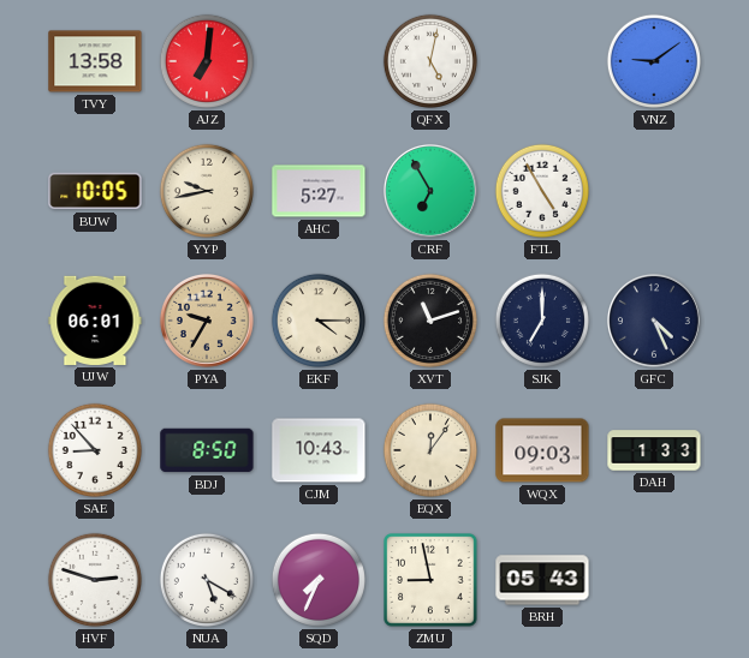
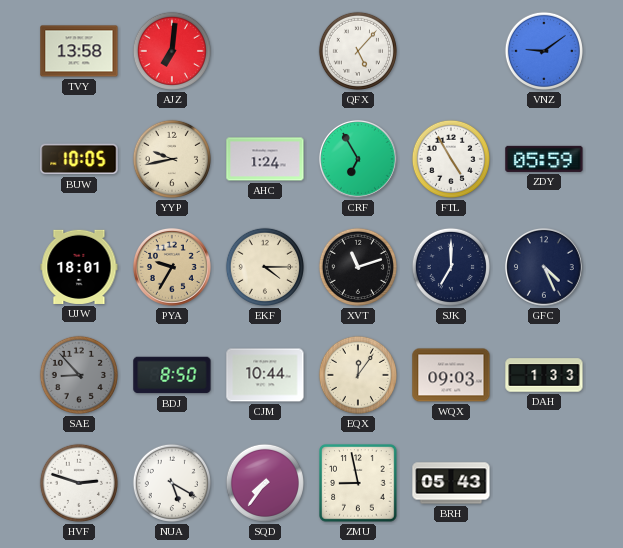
QFX: 5:02 -> 5:07 (358, 51)
AHC: 5:27 -> 1:24 (265, 159)
ZDY: none -> 05:59 (544, 159)
UJW: 06:01 -> 18:01 (79, 267)
SAE dial: white -> grey (79, 375)
CJM: 10:43 -> 10:44 (265, 375)
SQD: 7:34 -> 7:36 (265, 483)
